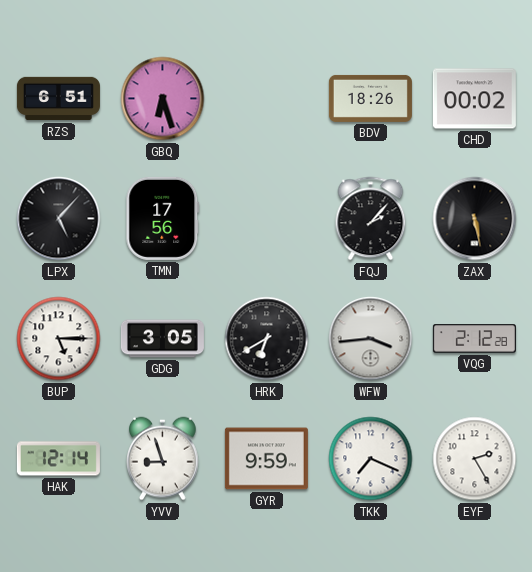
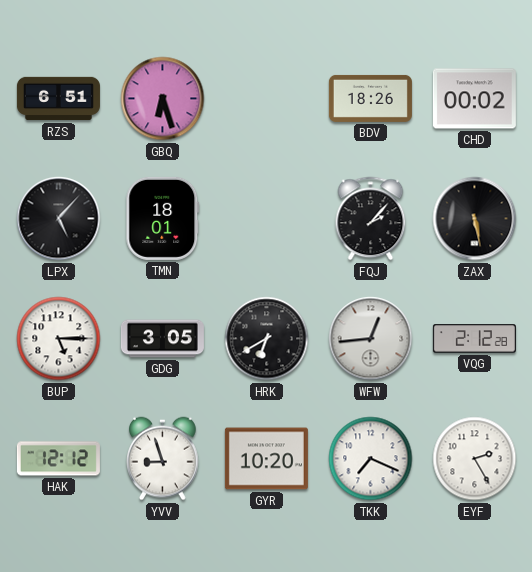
TMN: 17:56 -> 18:01 (163, 218)
WFW: 3:44 -> 12:44 (371, 339)
HAK: 12:14 -> 12:12 (58, 459)
GYR: 9:59 -> 10:20 (266, 459)
